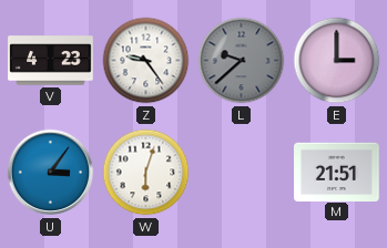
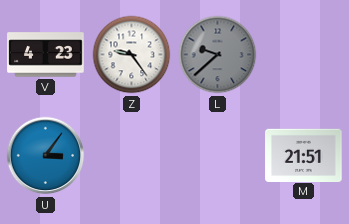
E: 3:00 -> none (337, 61)
W: 6:03 -> none (146, 173)
